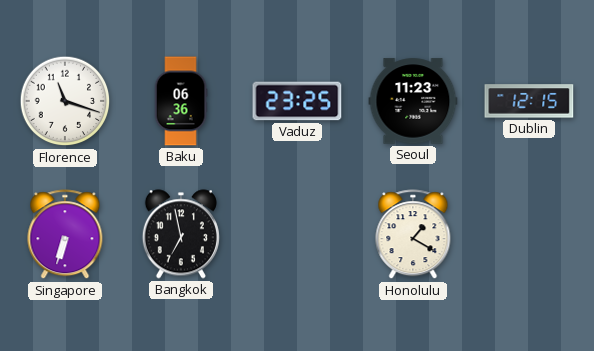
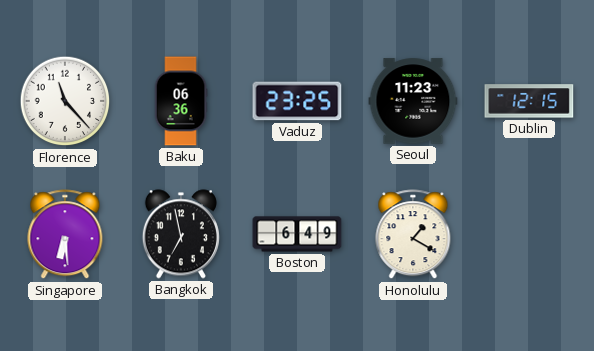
Florence: 11:18 -> 11:23 (65, 101)
Singapore: 6:33 -> 6:29 (65, 235)
Boston: none -> 6:49 (297, 234)
